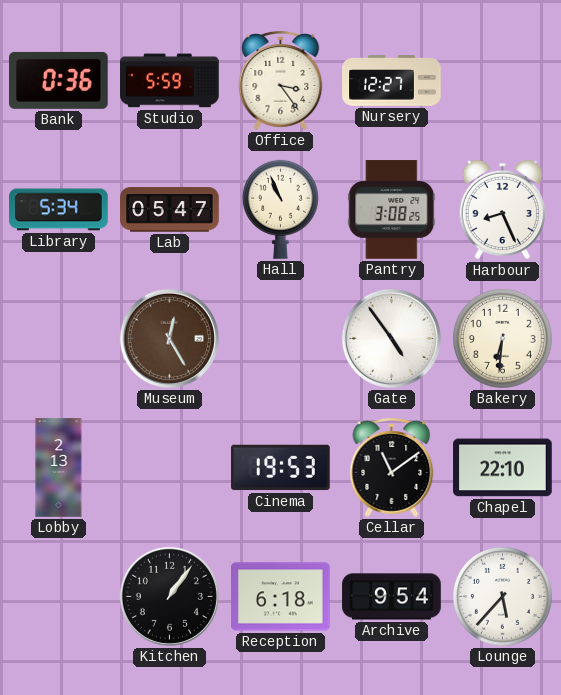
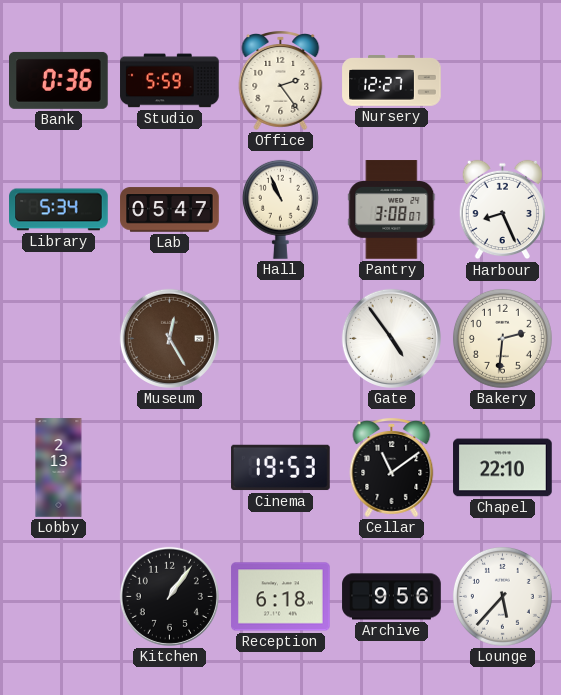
Office: 3:24 -> 2:24 (281, 80)
Pantry: 3:08:25 -> 3:08:07 (392, 210)
Bakery: 6:31 -> 2:31 (502, 338)
Archive: 9:54 -> 9:56 (392, 597)
